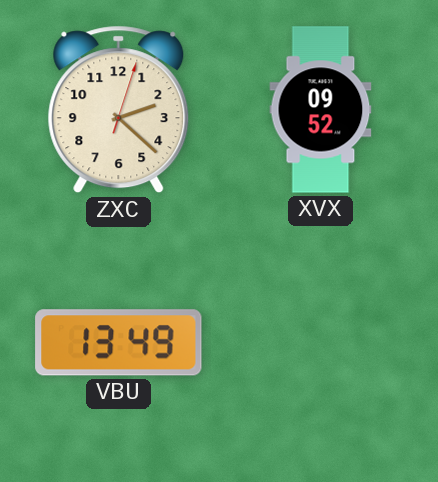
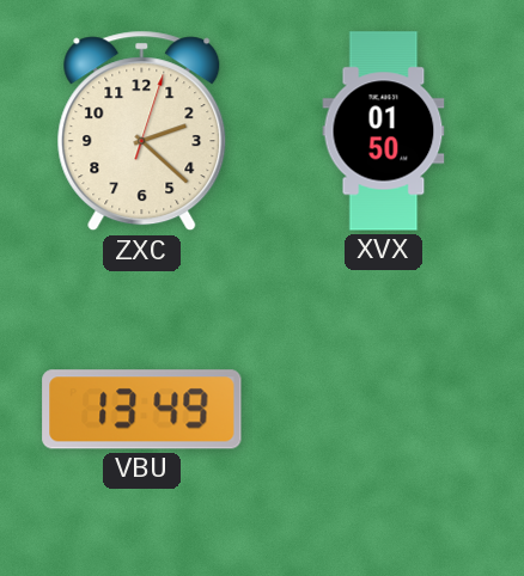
XVX: 09:52 -> 01:50 (384, 131)
